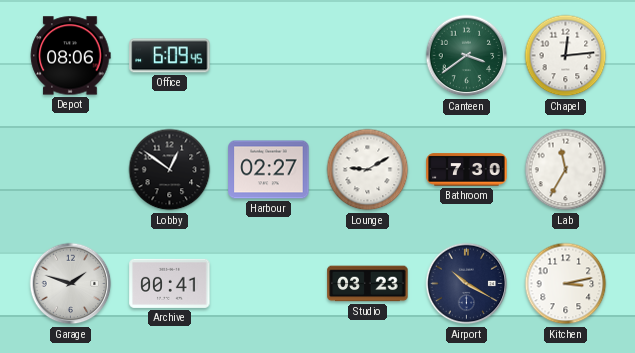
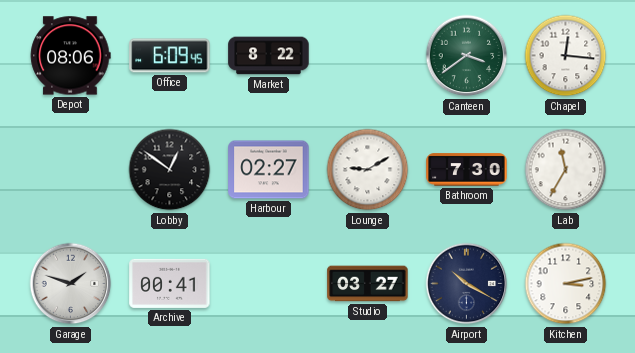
Market: none -> 8:22 (269, 56)
Chapel: 12:14 -> 12:16 (566, 56)
Studio: 03:23 -> 03:27 (368, 284)
